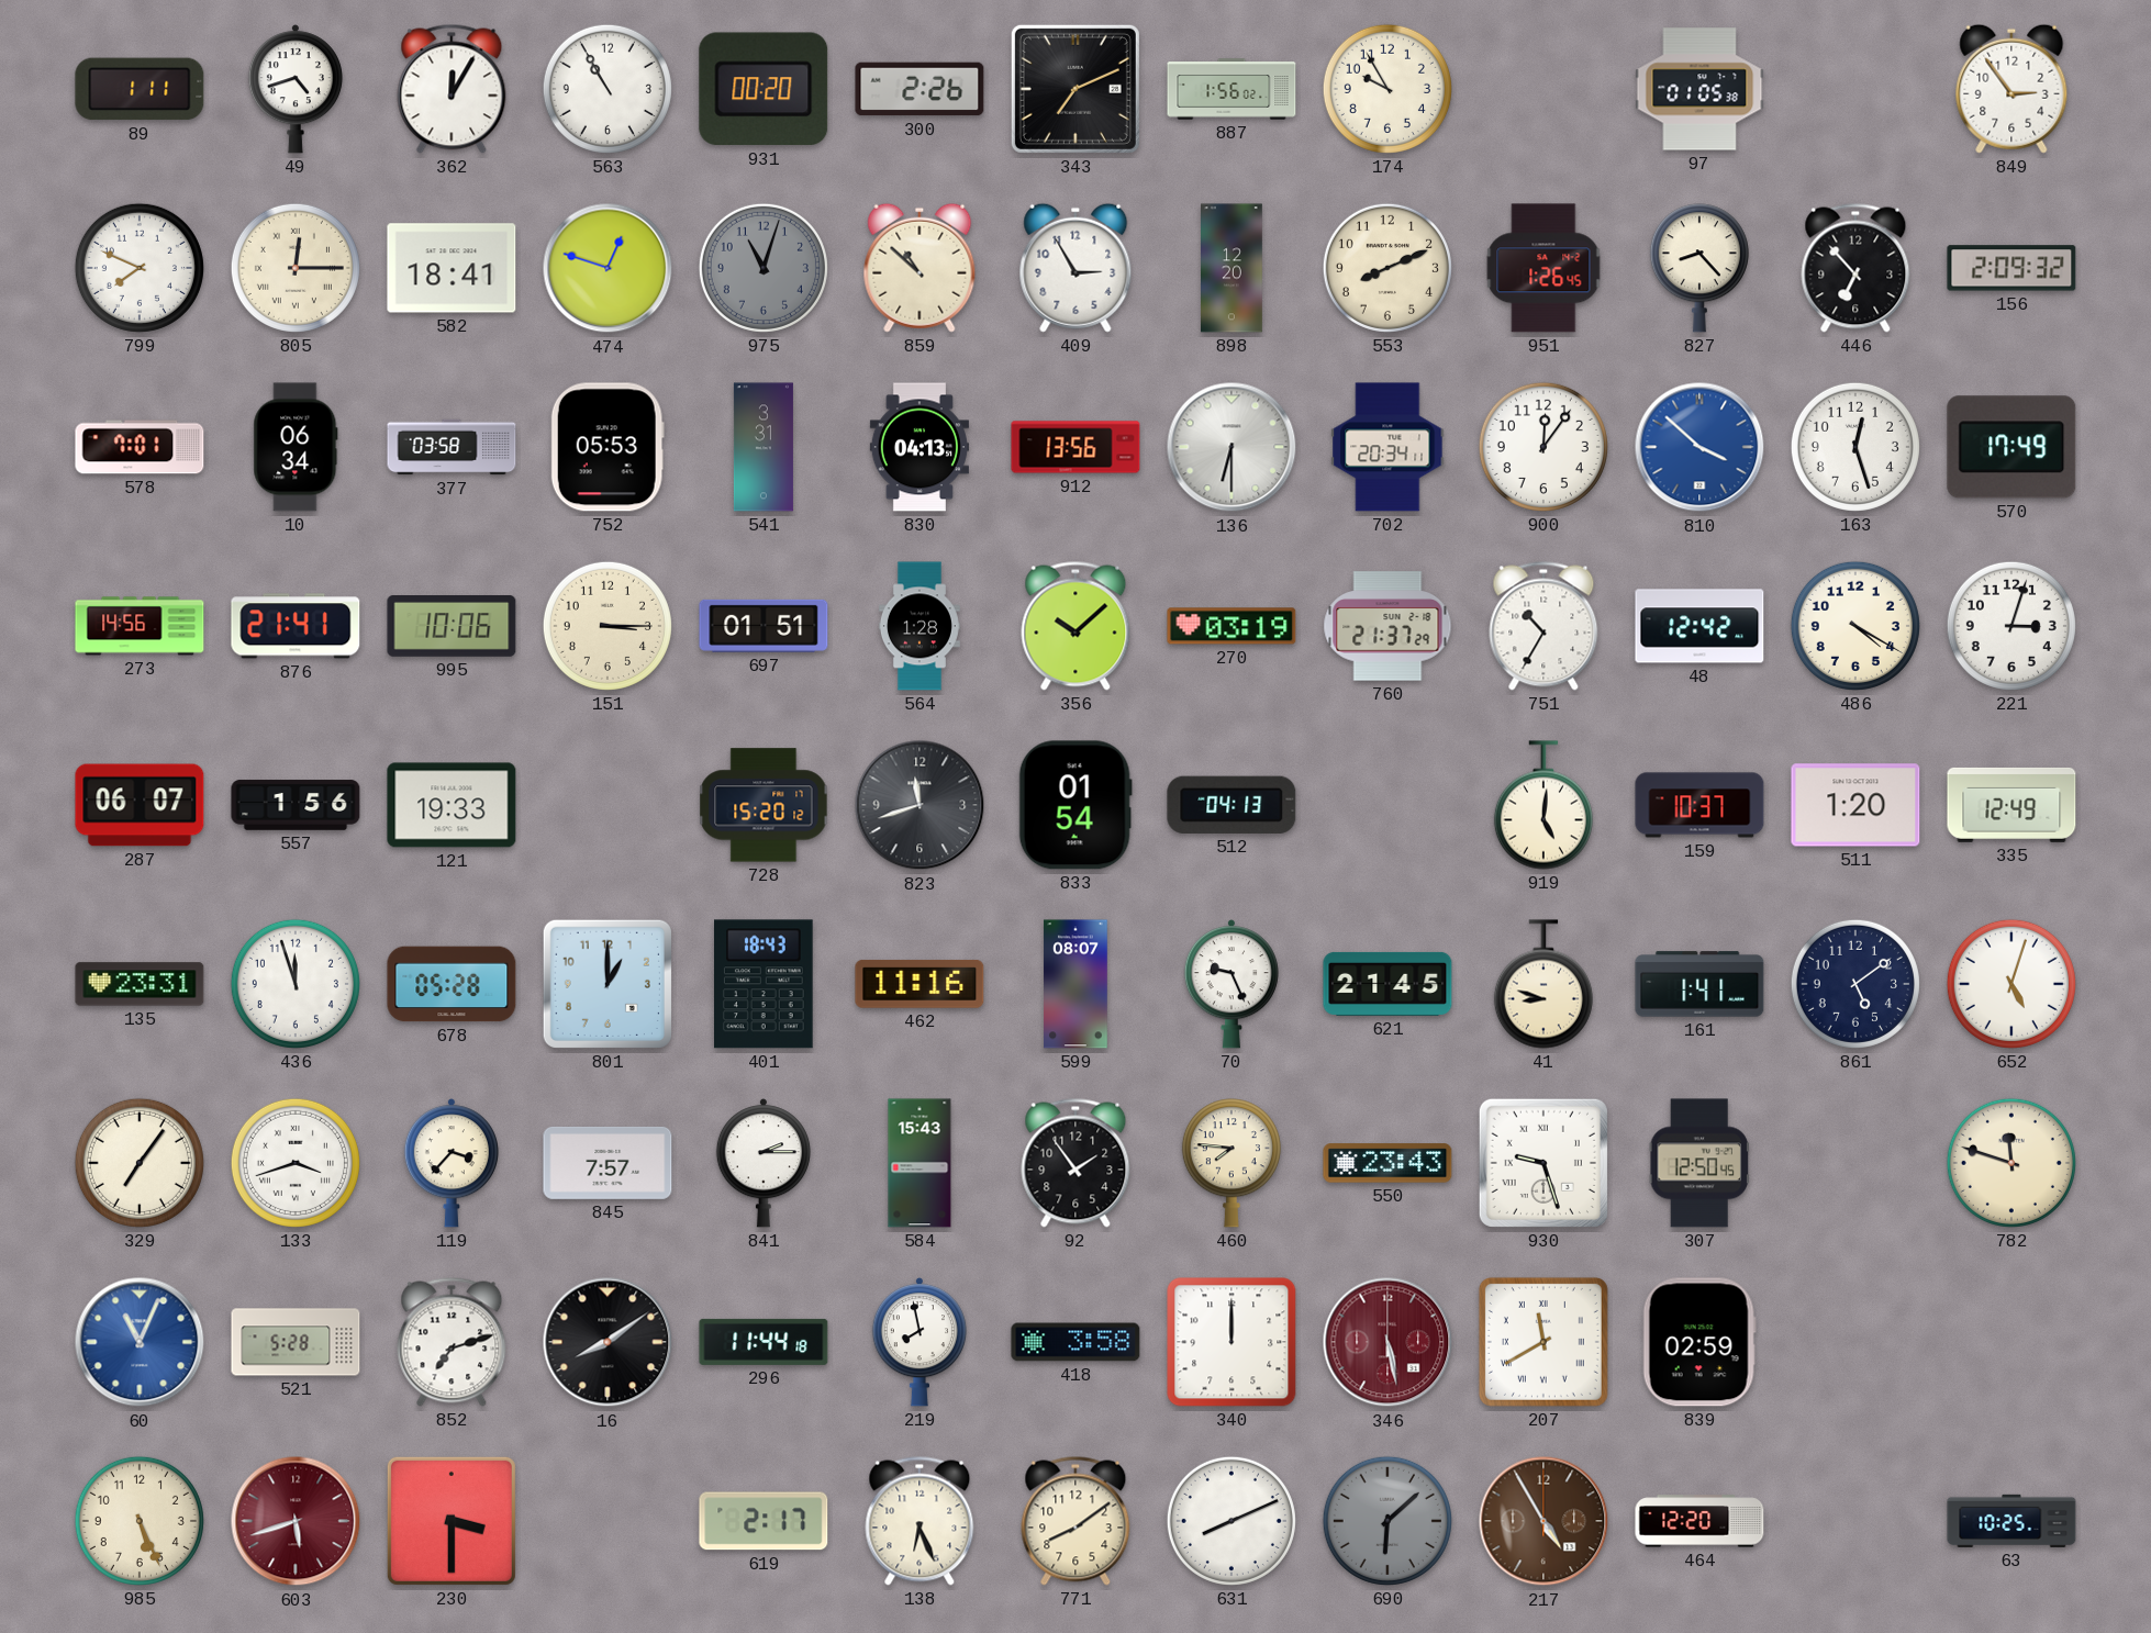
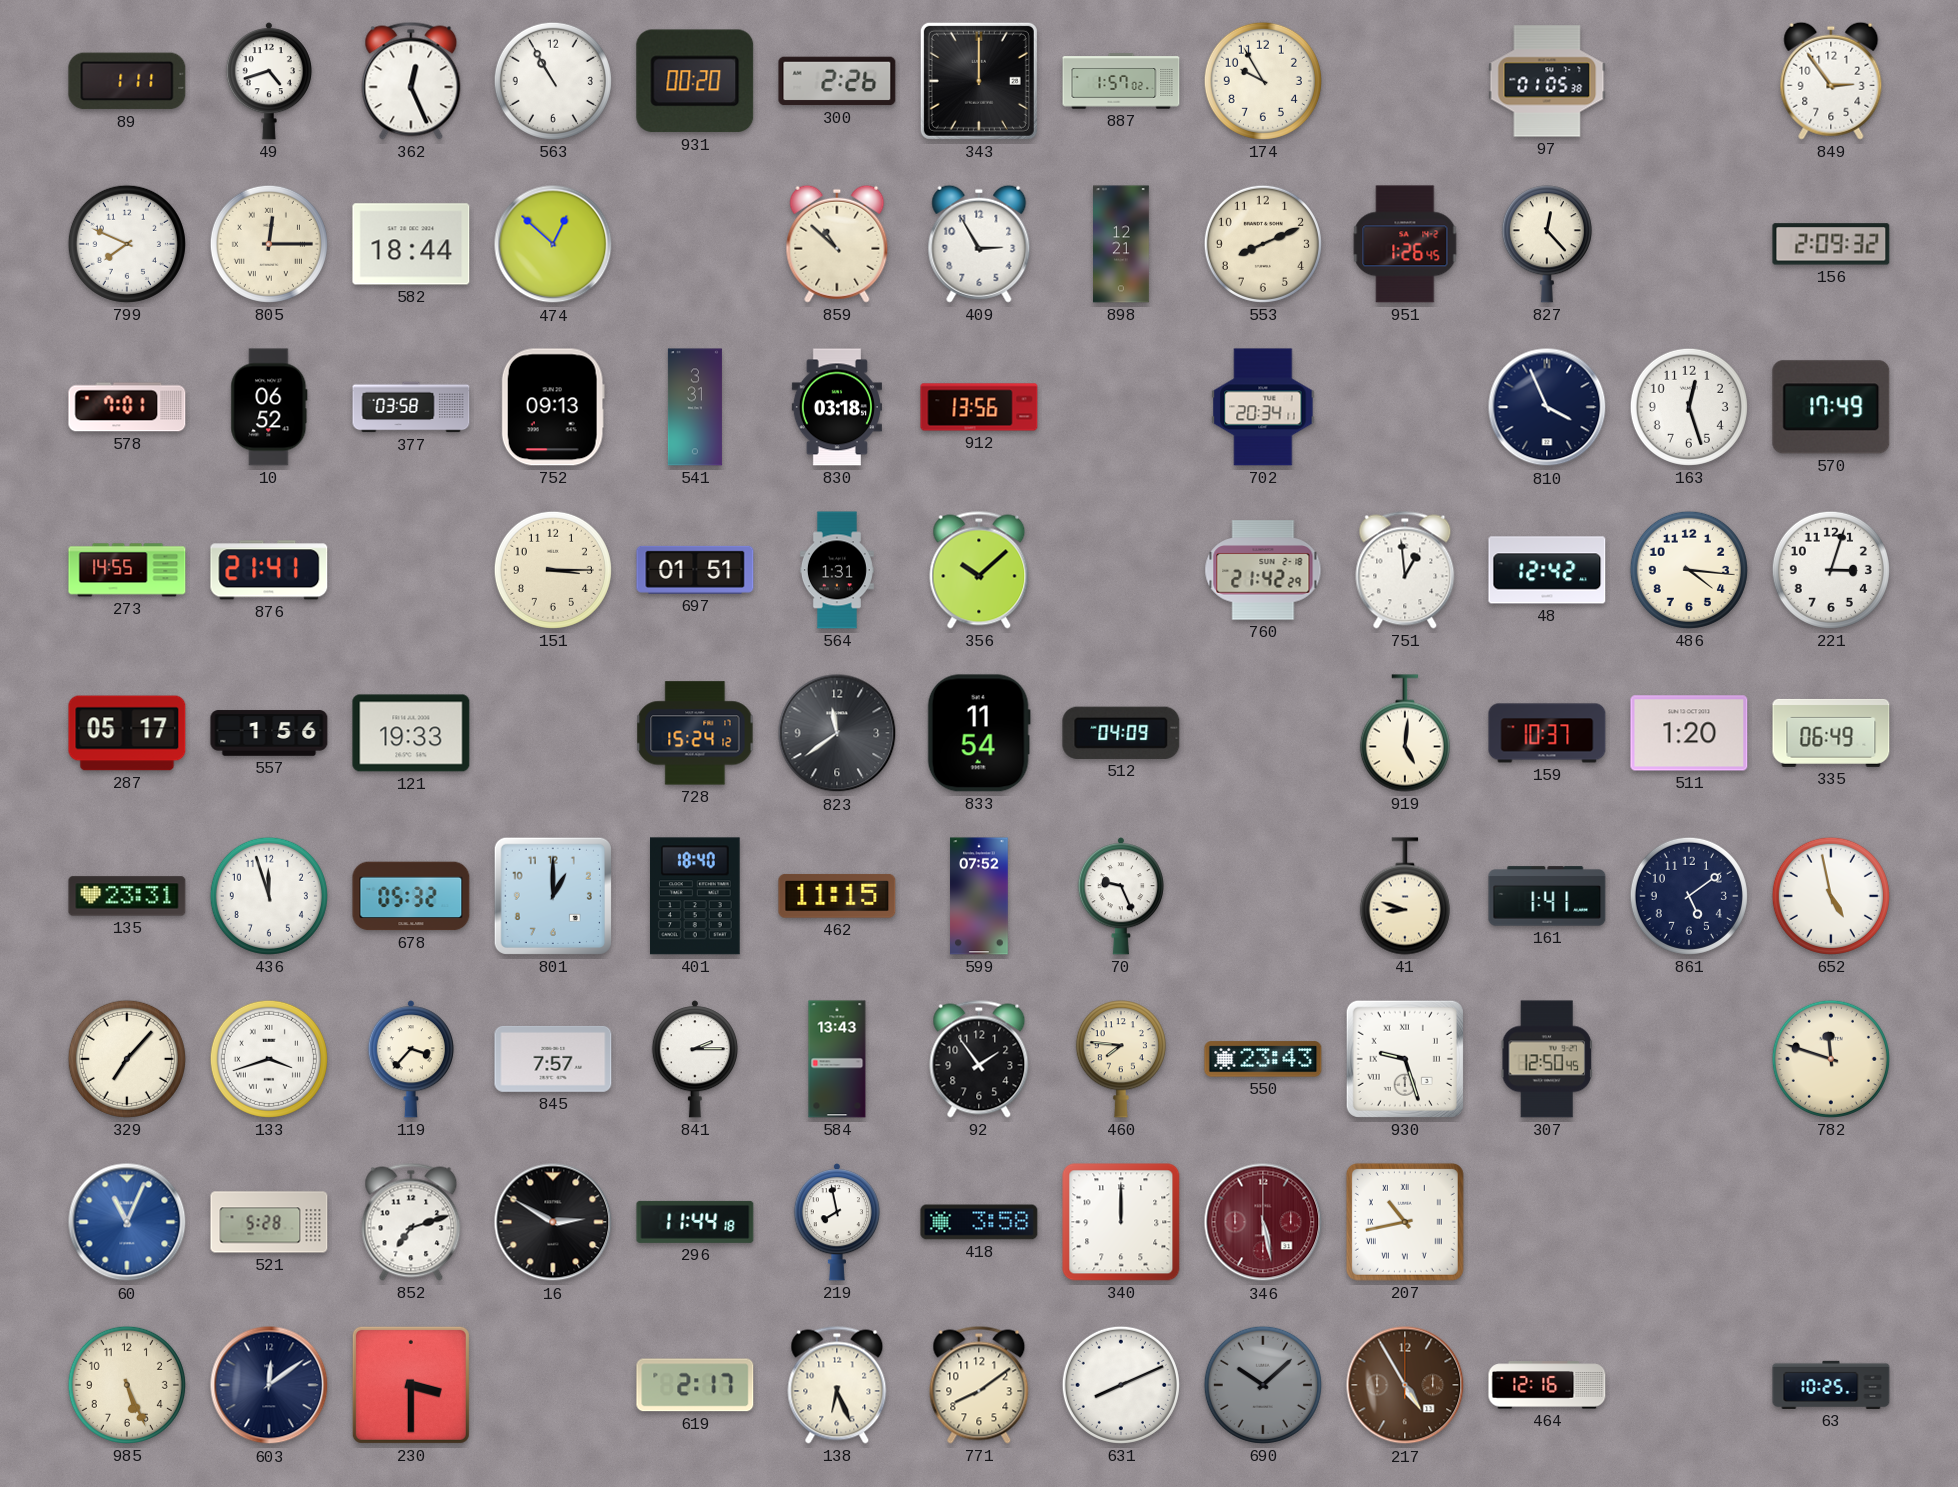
362: 12:05 -> 12:26 (411, 81)
343: 7:11 -> 12:00 (979, 81)
887: 1:56 -> 1:57 (1121, 81)
582: 18:41 -> 18:44 (411, 244)
474: 12:48 -> 12:52 (553, 244)
975: 11:03 -> none (764, 268)
898: 12:20 -> 12:21 (1122, 244)
827: 8:23 -> 12:23 (1547, 244)
446: 6:53 -> none (1855, 268)
10: 06:34 -> 06:52 (269, 407)
752: 05:53 -> 09:13 (553, 407)
830: 04:13 -> 03:18 (837, 407)
136: 6:30 -> none (1231, 447)
900: 12:06 -> none (1543, 447)
810: 3:52 -> 3:56 (1547, 407)
810 dial: blue -> navy (1547, 407)
273: 14:56 -> 14:55 (127, 570)
995: 10:06 -> none (452, 627)
564: 1:28 -> 1:31 (837, 570)
270: 03:19 -> none (1231, 626)
760: 21:37 -> 21:42 (1263, 570)
751: 10:35 -> 12:59 (1405, 570)
486: 4:20 -> 4:16 (1689, 570)
287: 06:07 -> 05:17 (127, 733)
728: 15:20 -> 15:24 (695, 733)
823: 11:42 -> 11:39 (837, 733)
833: 01:54 -> 11:54 (979, 733)
512: 04:13 -> 04:09 (1121, 733)
335: 12:49 -> 06:49 (1831, 733)
678: 05:28 -> 05:32 (411, 896)
401: 18:43 -> 18:40 (696, 896)
462: 11:16 -> 11:15 (837, 896)
599: 08:07 -> 07:52 (979, 896)
621: 21:45 -> none (1387, 984)
652: 5:03 -> 4:58 (1831, 896)
329: 7:06 -> 7:07 (127, 1059)
584: 15:43 -> 13:43 (837, 1059)
16: 8:09 -> 2:50 (553, 1222)
207: 11:40 -> 10:43 (1405, 1222)
839: 02:59 -> none (1699, 1342)
603: 5:42 -> 12:09 (269, 1385)
603 dial: burgundy -> navy (269, 1385)
690: 6:08 -> 10:08 (1263, 1385)
464: 12:20 -> 12:16 (1547, 1385)
